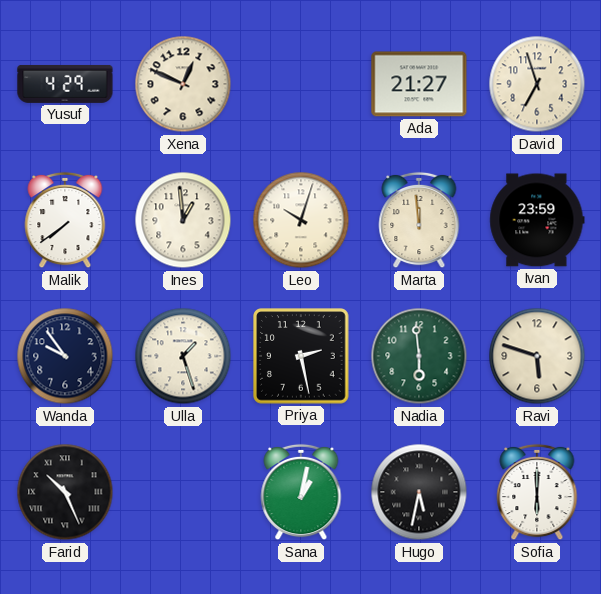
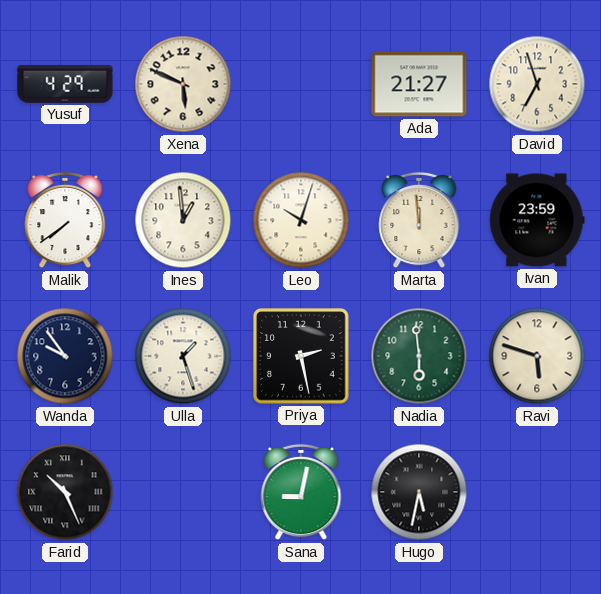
Xena: 12:49 -> 5:49 (183, 84)
Sana: 1:02 -> 9:02 (301, 492)
Sofia: 6:00 -> none (537, 492)
